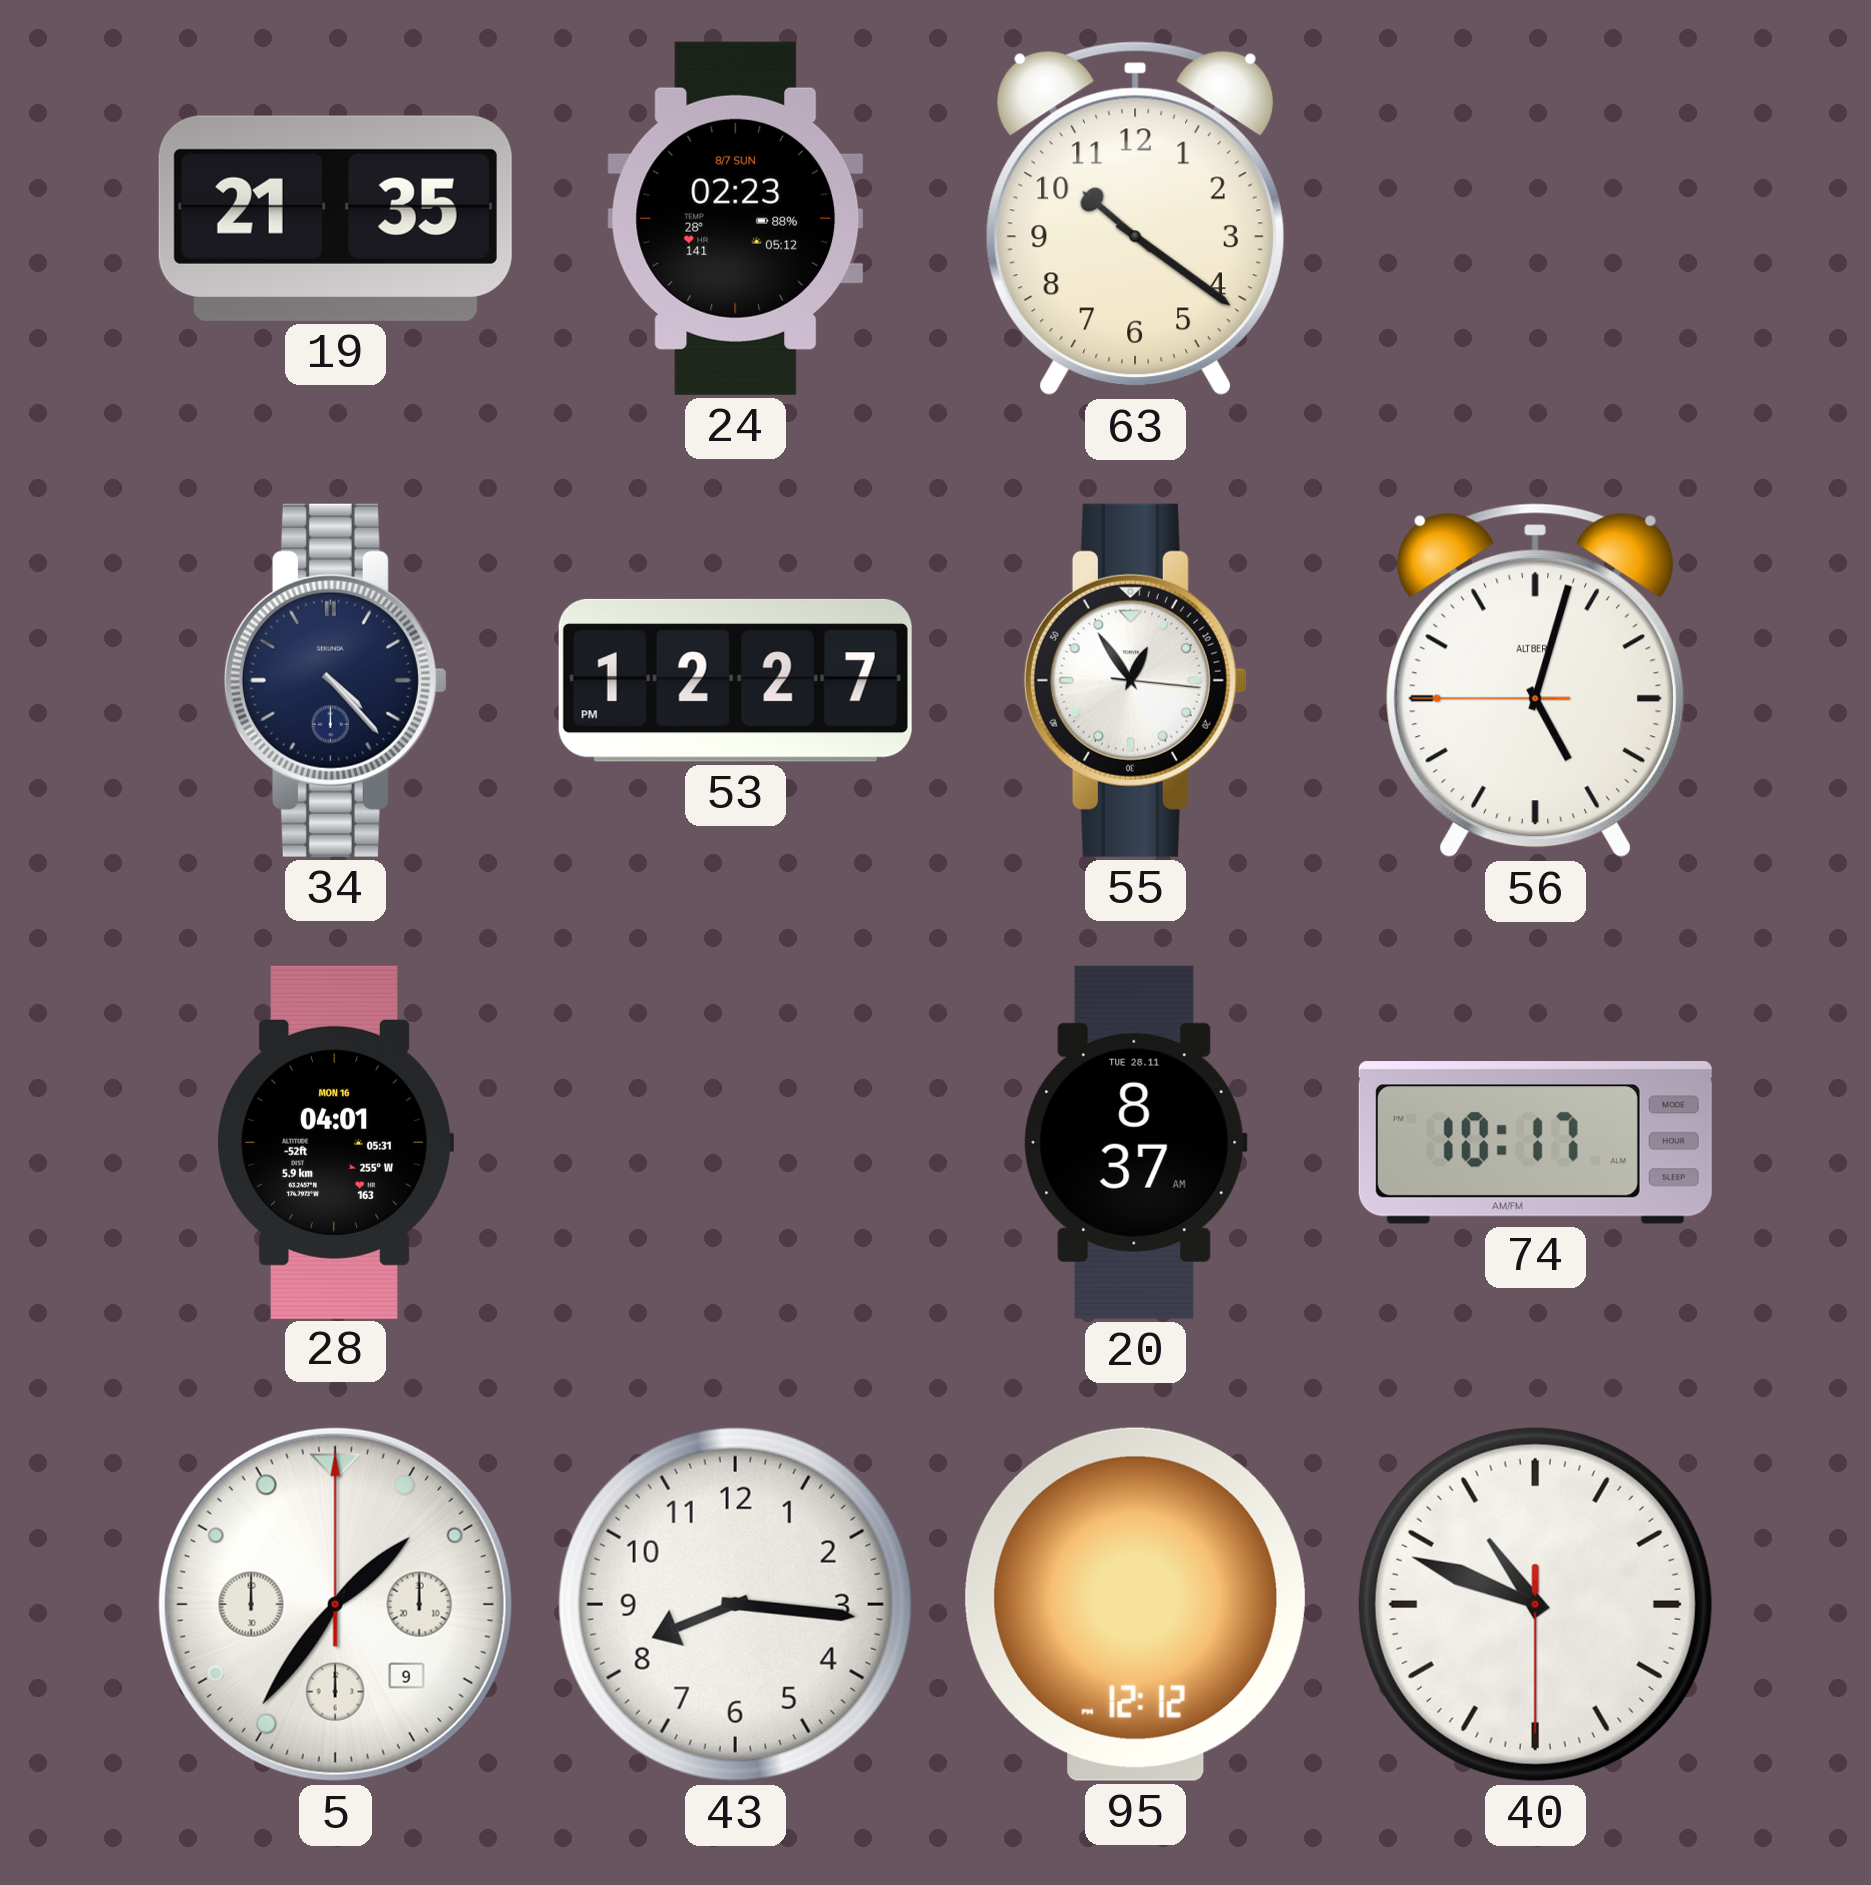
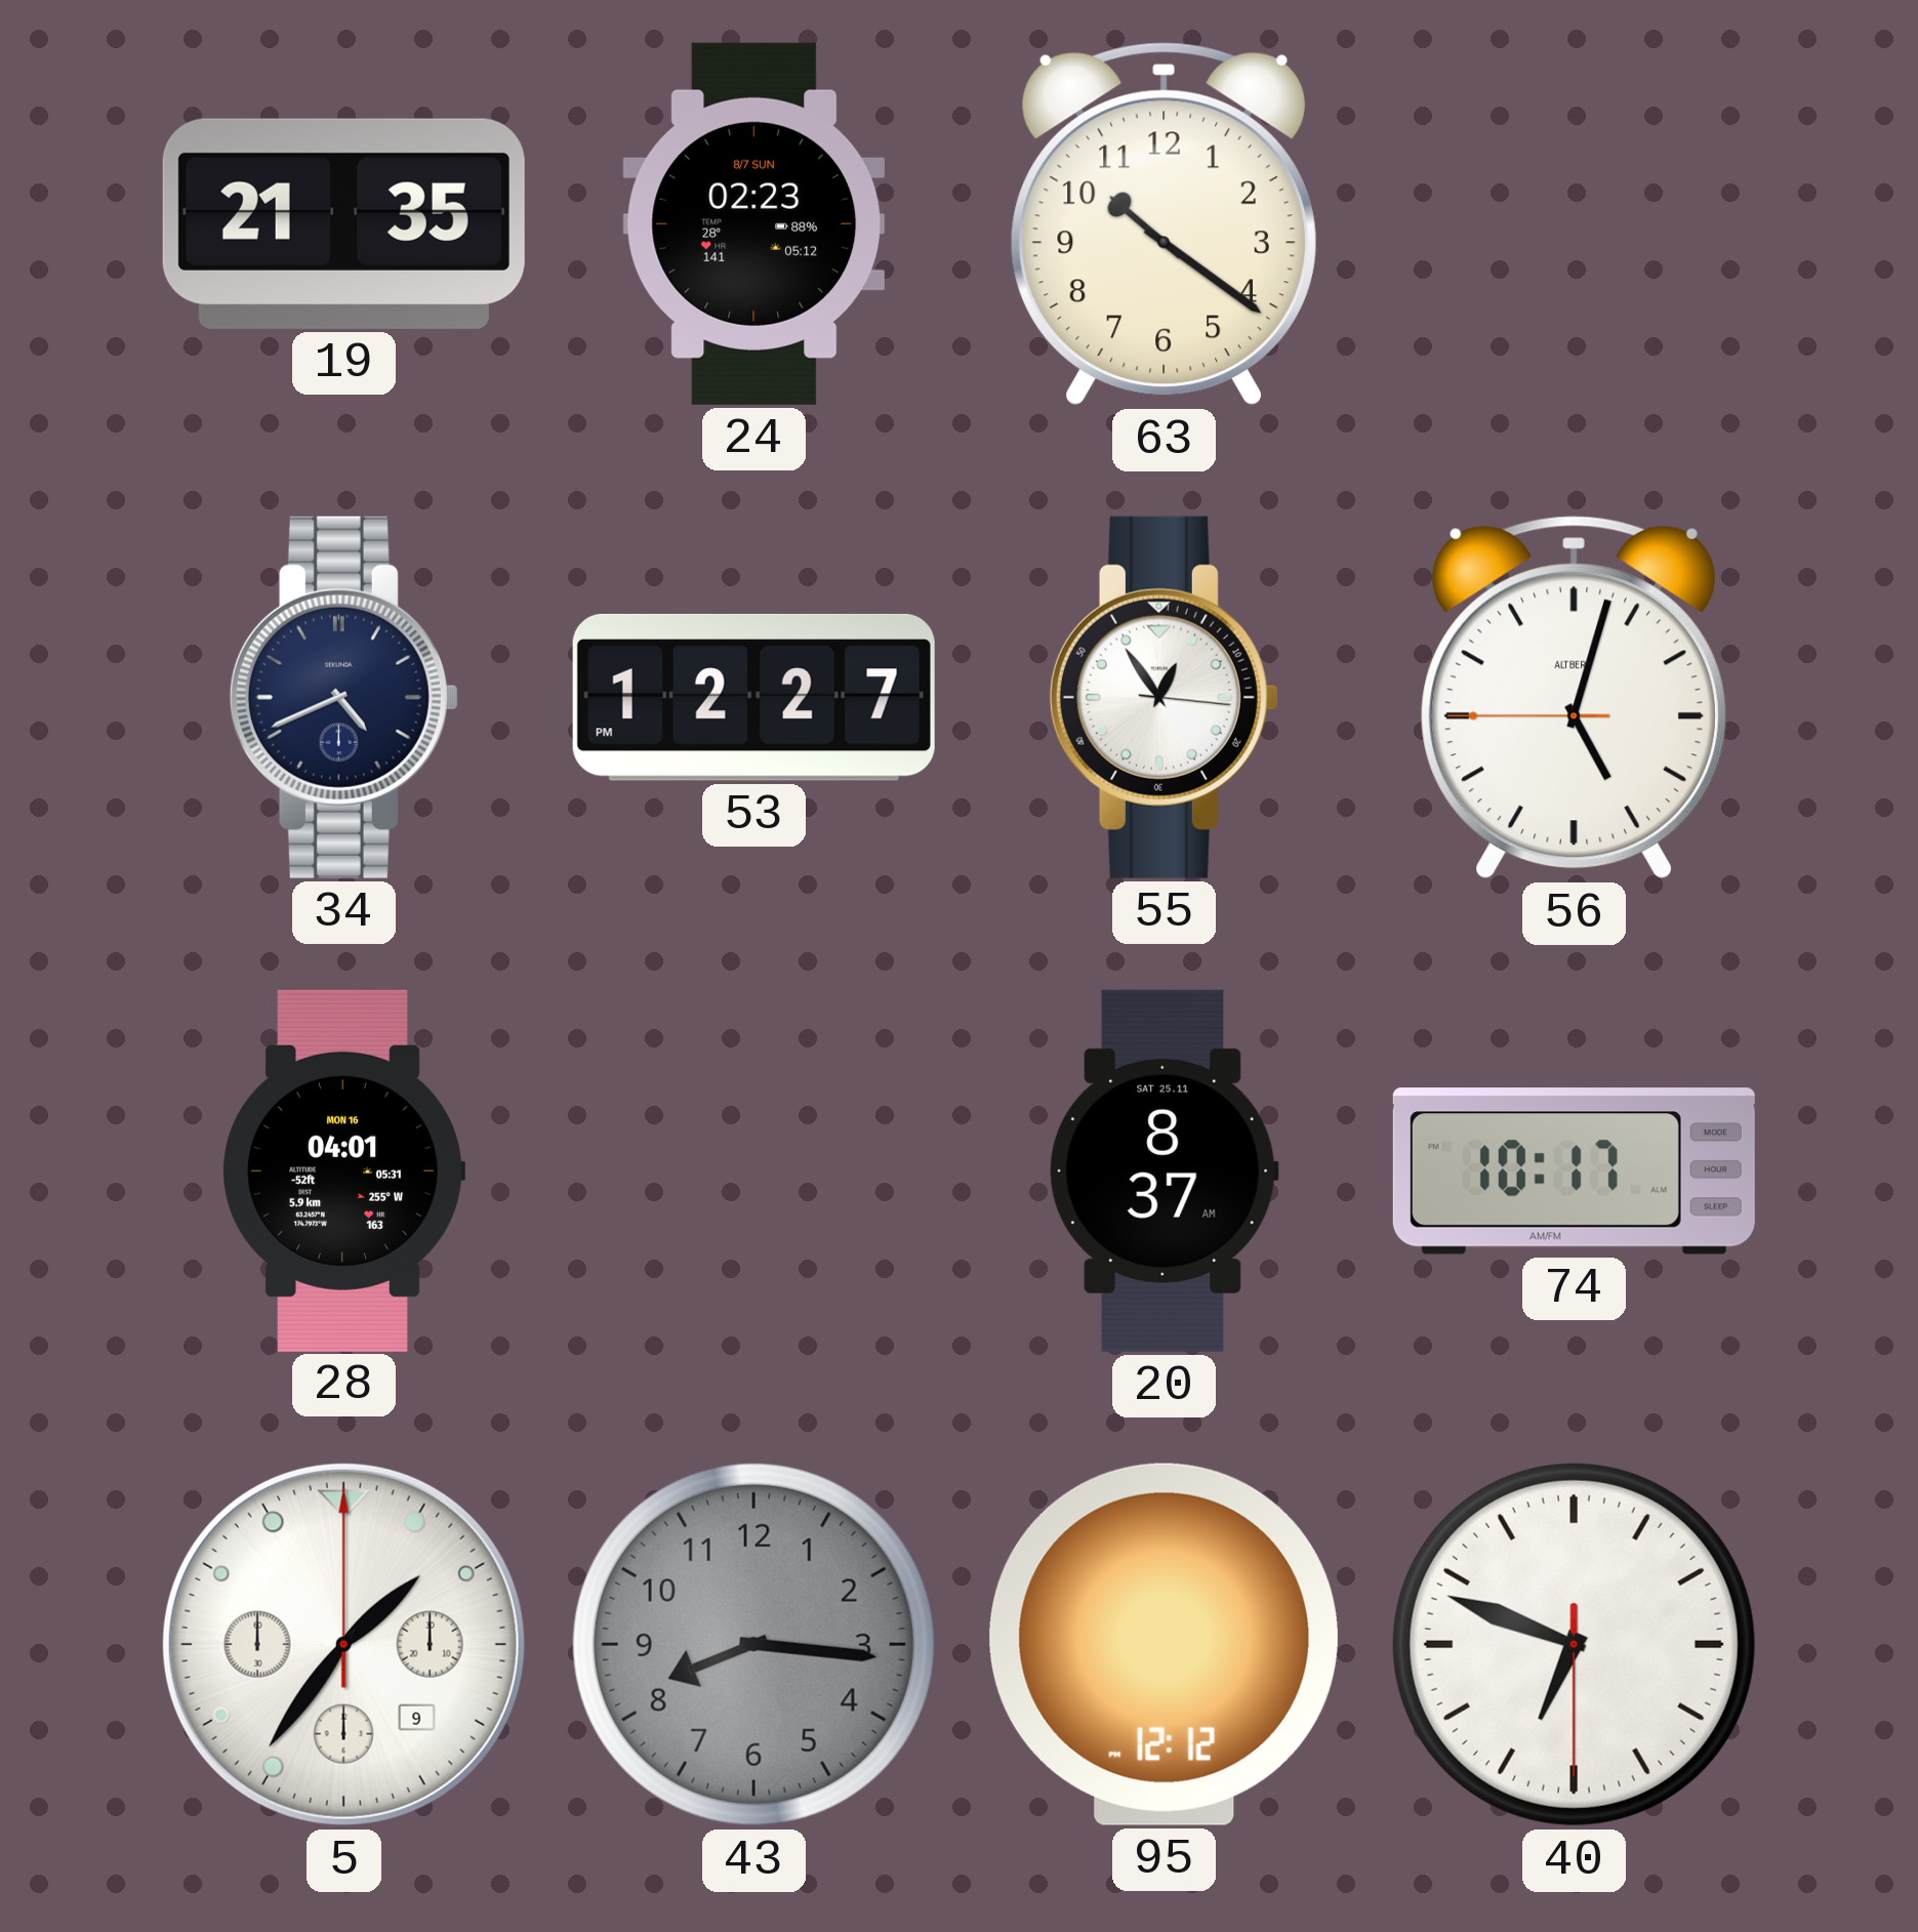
34: 4:23 -> 4:41 (343, 697)
20 date: TUE 28.11 -> SAT 25.11 (1164, 1170)
43 dial: white -> grey (753, 1644)
40: 10:48 -> 6:48 (1574, 1644)
